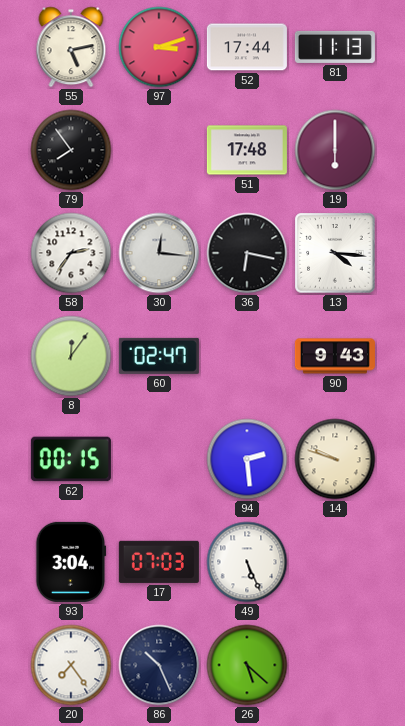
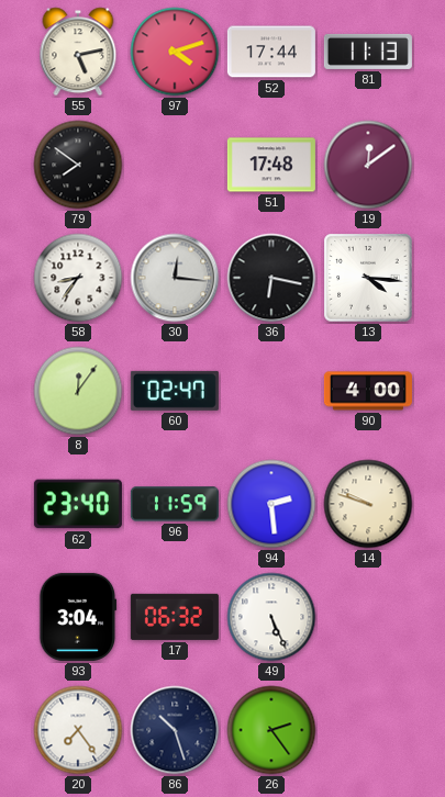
97: 3:12 -> 4:12 (175, 52)
79: 7:54 -> 7:51 (78, 165)
19: 6:00 -> 12:09 (368, 165)
58: 2:36 -> 8:36 (78, 278)
90: 9:43 -> 4:00 (368, 391)
62: 00:15 -> 23:40 (78, 504)
96: none -> 11:59 (175, 504)
17: 07:03 -> 06:32 (175, 617)
86: 10:26 -> 10:27 (175, 730)
26: 5:22 -> 2:24 (271, 730)
